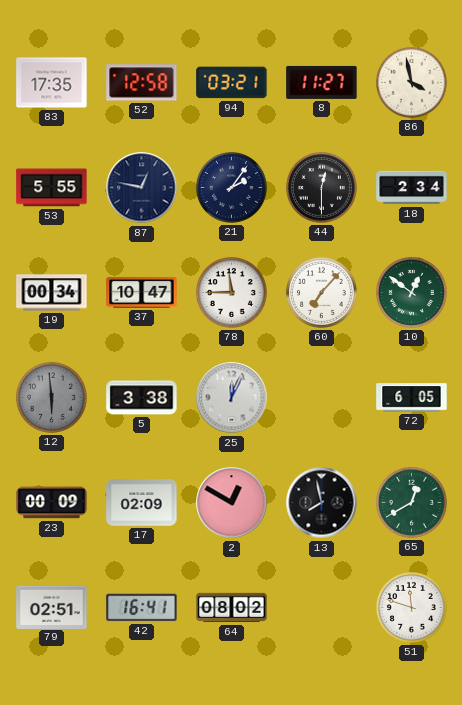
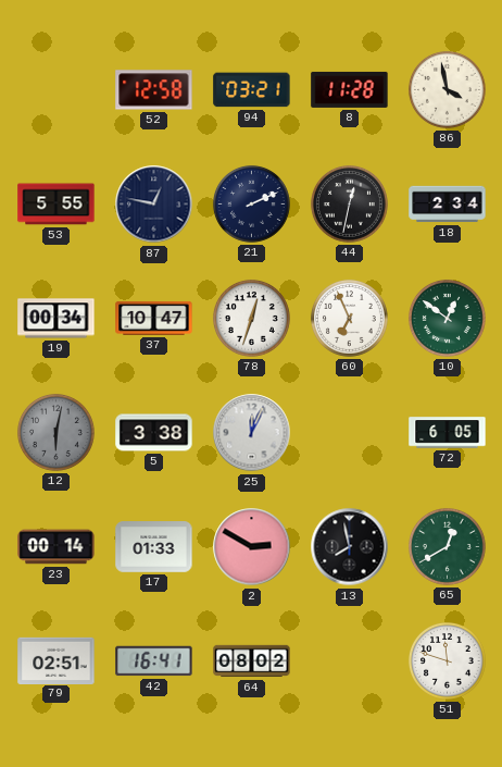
83: 17:35 -> none (52, 83)
8: 11:27 -> 11:28 (350, 89)
21: 2:06 -> 2:11 (251, 203)
44: 12:30 -> 12:32 (349, 203)
78: 11:45 -> 12:33 (251, 318)
60: 7:07 -> 6:56 (349, 318)
12: 5:59 -> 6:02 (55, 432)
23: 00:09 -> 00:14 (57, 547)
17: 02:09 -> 01:33 (154, 547)
2: 12:50 -> 2:50 (252, 547)
